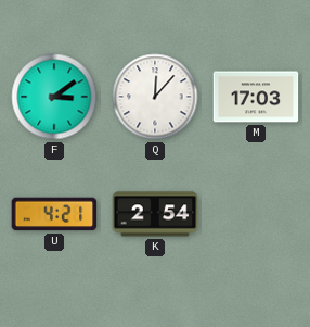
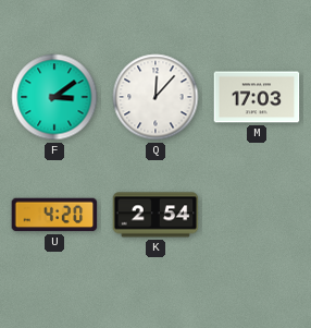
U: 4:21 -> 4:20 (54, 215)
